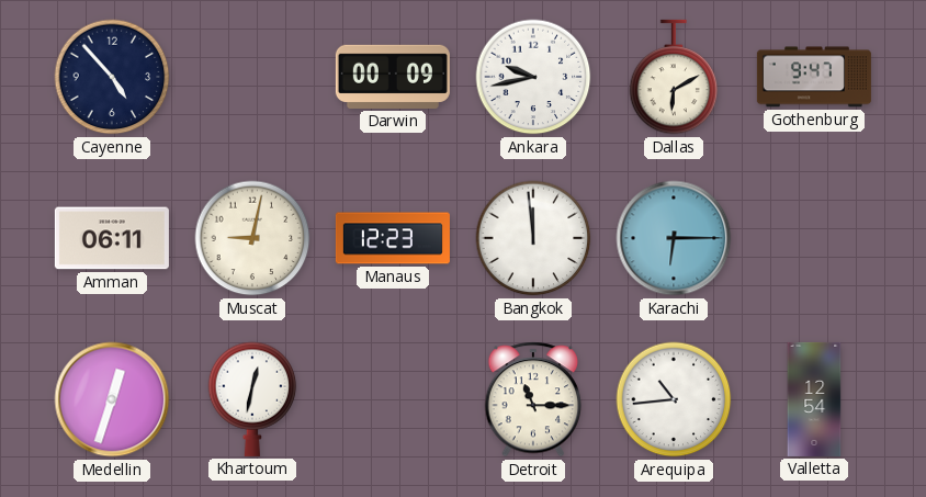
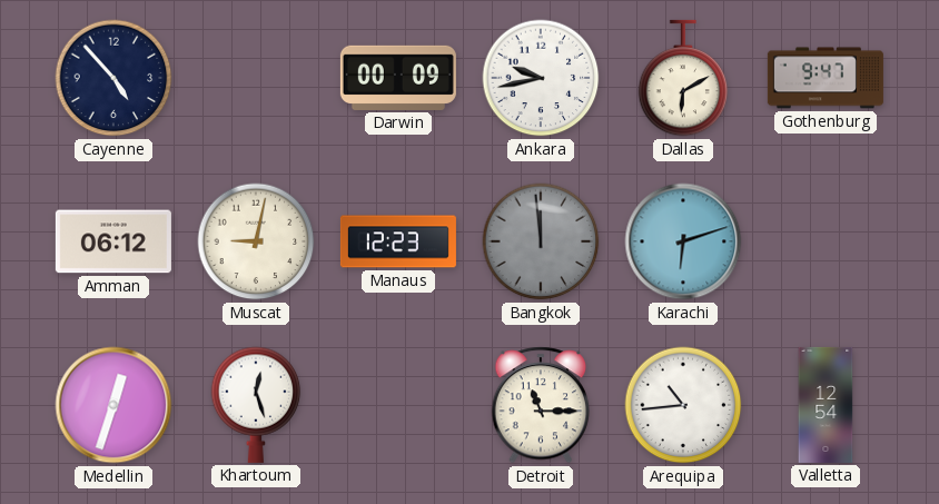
Amman: 06:11 -> 06:12 (113, 241)
Bangkok dial: white -> grey (541, 241)
Karachi: 6:15 -> 6:12 (683, 241)
Khartoum: 12:32 -> 12:27 (256, 405)
